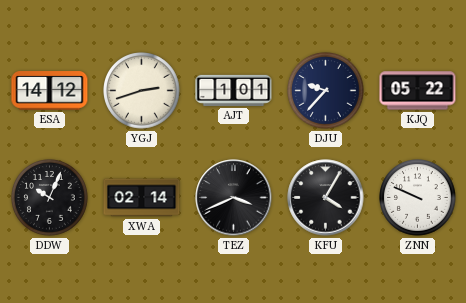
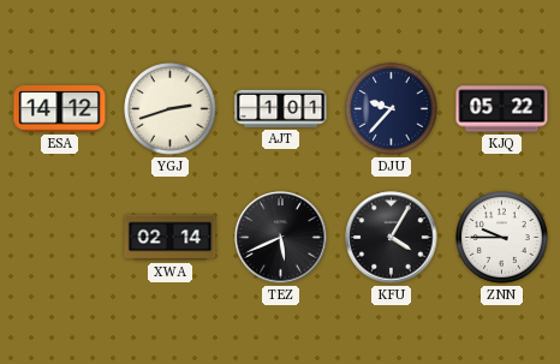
DDW: 10:04 -> none (50, 198)
TEZ: 3:41 -> 5:41 (281, 238)
ZNN: 9:49 -> 9:45 (502, 238)
